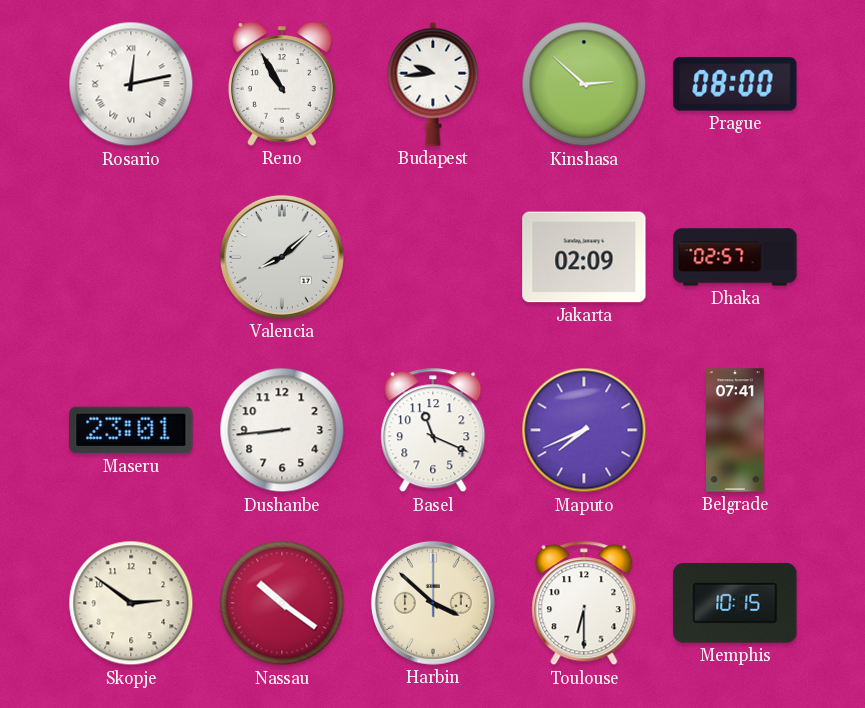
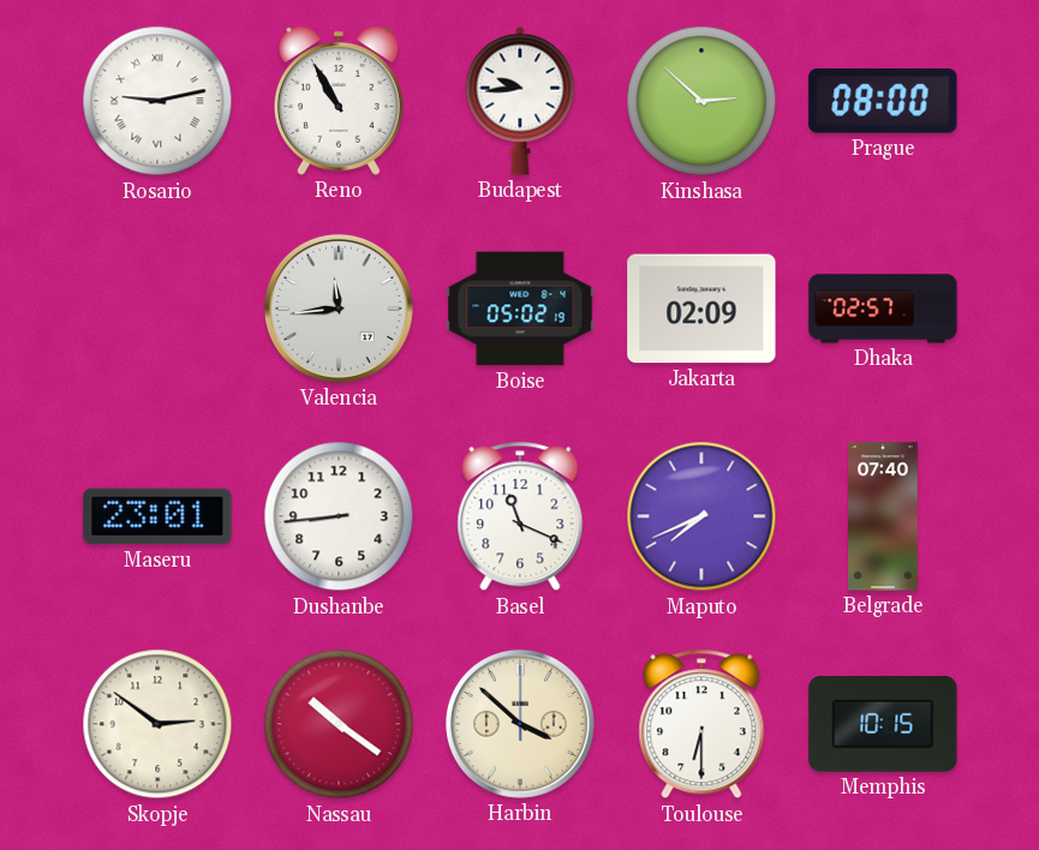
Rosario: 12:13 -> 9:13 (157, 101)
Valencia: 8:08 -> 11:44 (339, 309)
Boise: none -> 05:02 (520, 309)
Belgrade: 07:41 -> 07:40 (884, 516)
